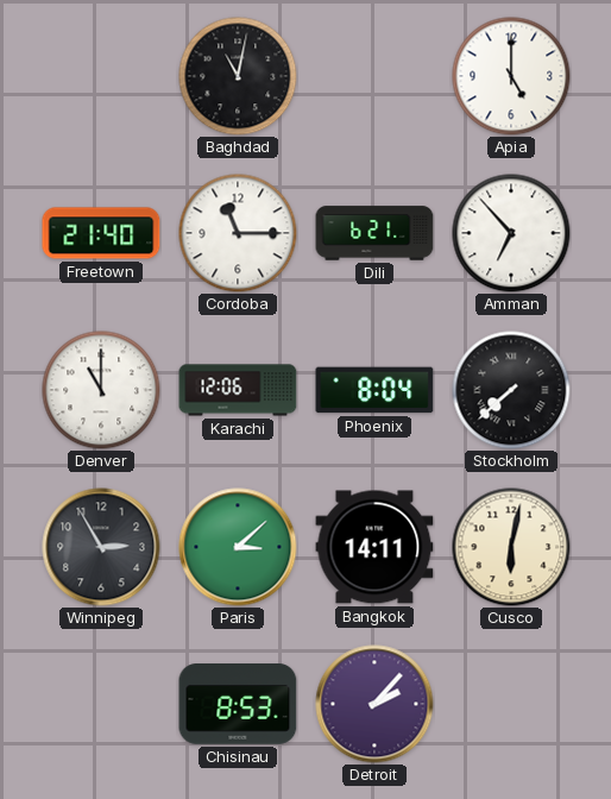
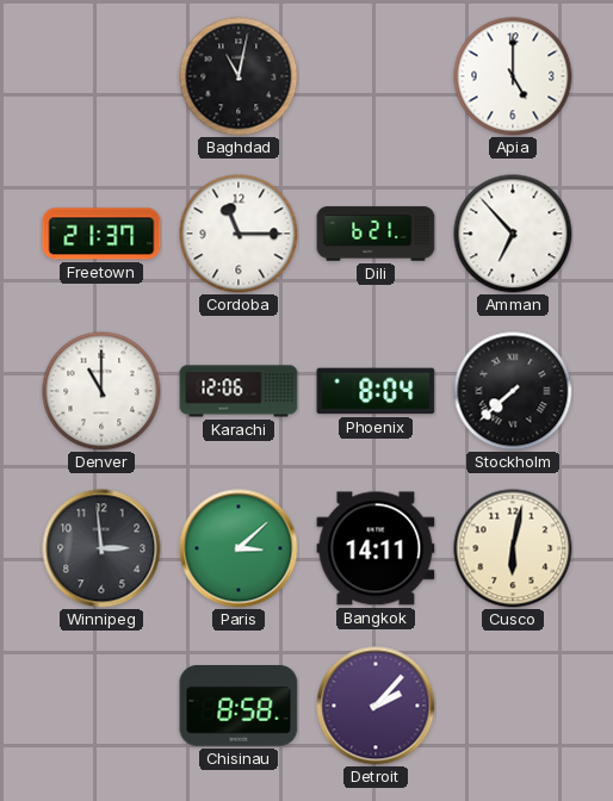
Freetown: 21:40 -> 21:37 (101, 234)
Winnipeg: 2:55 -> 2:59 (101, 548)
Chisinau: 8:53 -> 8:58 (239, 706)
